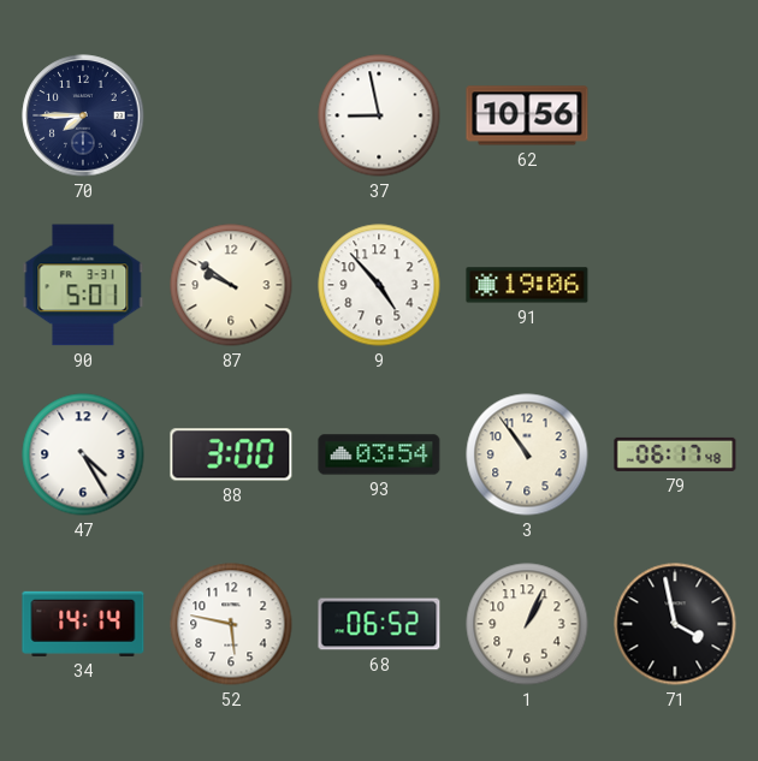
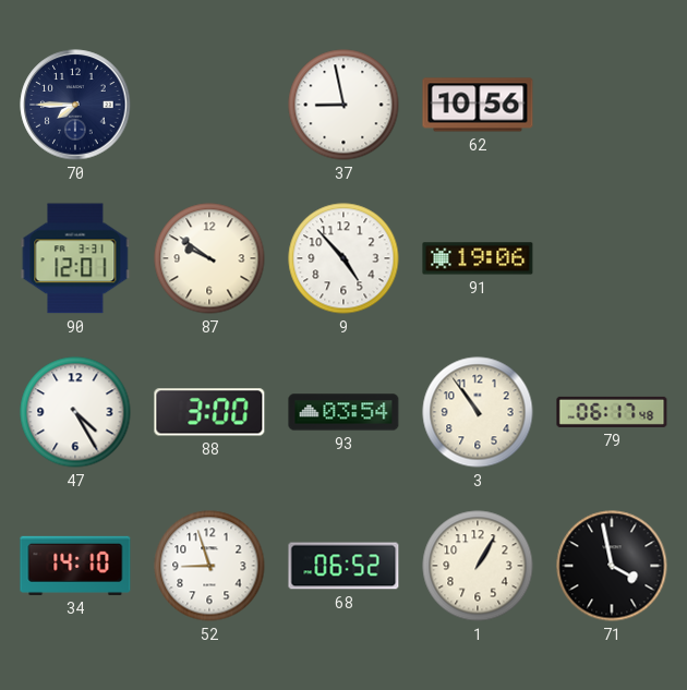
90: 5:01 -> 12:01 (75, 258)
34: 14:14 -> 14:10 (75, 566)
52: 5:47 -> 8:57 (209, 566)
1: 1:04 -> 1:05 (478, 566)
